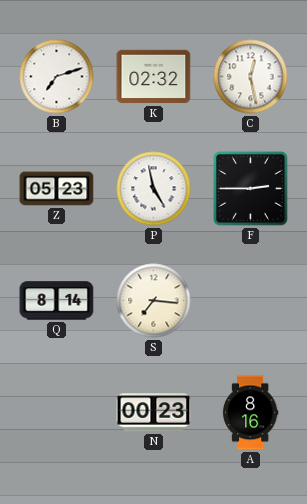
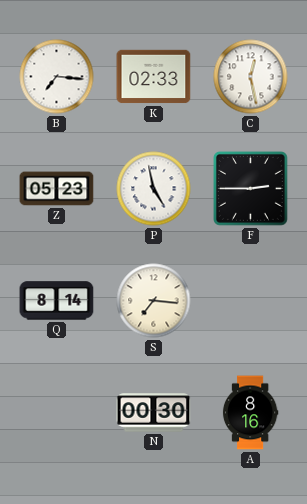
B: 7:12 -> 7:16 (57, 77)
K: 02:32 -> 02:33 (154, 77)
N: 00:23 -> 00:30 (154, 413)
